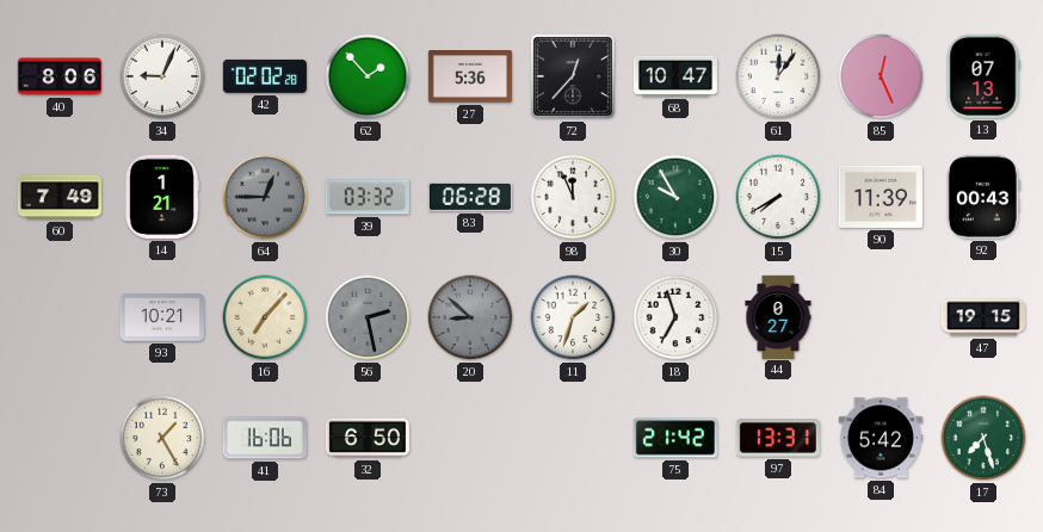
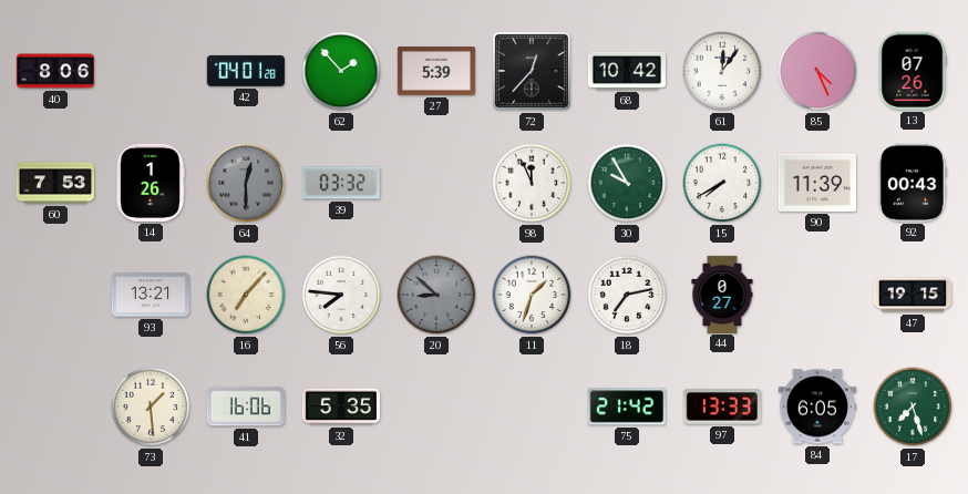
34: 9:04 -> none (162, 76)
42: 02:02 -> 04:01 (246, 71)
27: 5:36 -> 5:39 (436, 72)
68: 10:47 -> 10:42 (627, 71)
85: 12:26 -> 4:26 (817, 71)
13: 07:13 -> 07:26 (913, 71)
60: 7:49 -> 7:53 (55, 183)
14: 1:21 -> 1:26 (151, 183)
64: 12:45 -> 12:30 (246, 183)
83: 06:28 -> none (470, 197)
93: 10:21 -> 13:21 (151, 295)
56: 2:28 -> 7:46 (341, 295)
56 dial: grey -> white (341, 295)
18: 6:57 -> 7:13 (627, 295)
73: 1:25 -> 1:29 (151, 406)
32: 6:50 -> 5:35 (341, 406)
97: 13:31 -> 13:33 (722, 406)
84: 5:42 -> 6:05 (817, 406)
